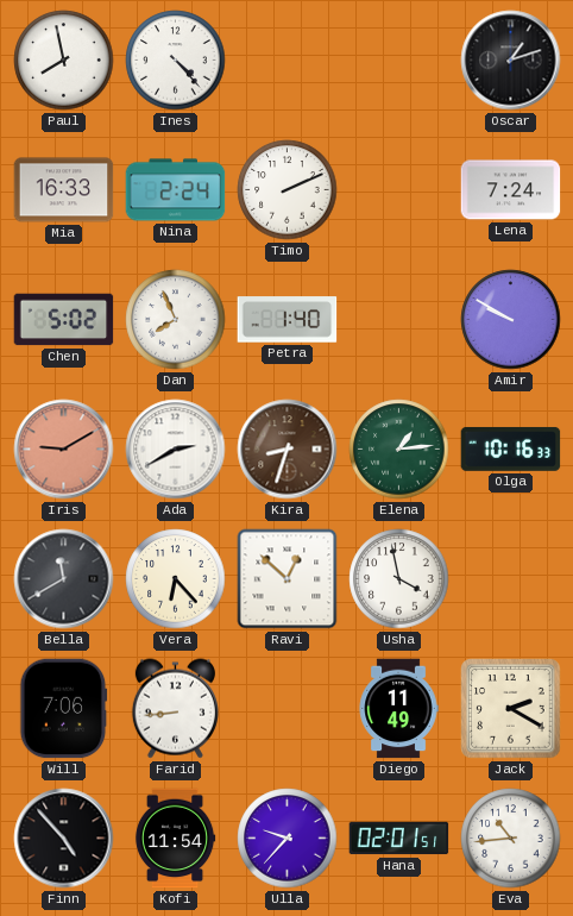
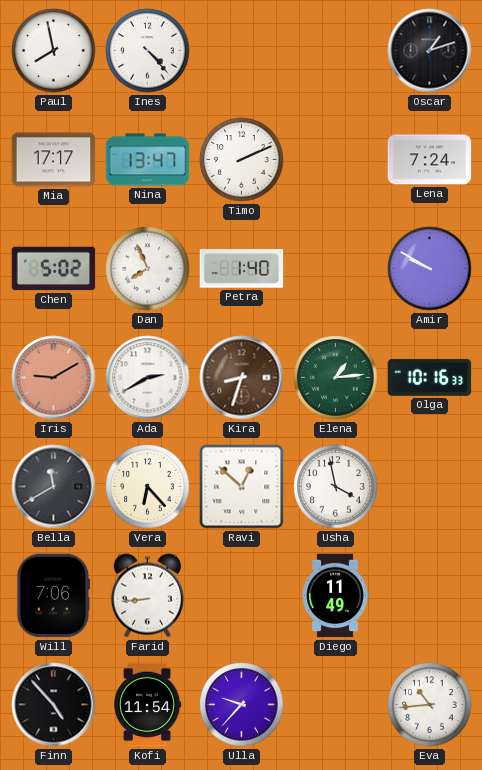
Mia: 16:33 -> 17:17 (54, 160)
Nina: 2:24 -> 13:47 (148, 160)
Jack: 2:20 -> none (511, 709)
Hana: 02:01 -> none (399, 839)
